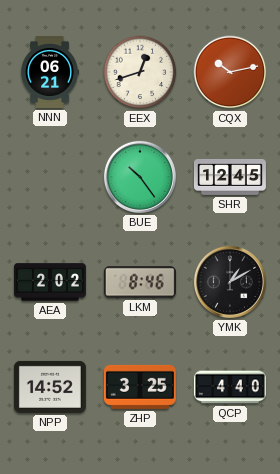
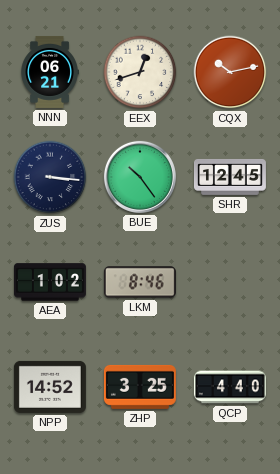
ZUS: none -> 3:16 (50, 177)
AEA: 2:02 -> 1:02 (50, 282)
YMK: 1:10 -> none (230, 282)
